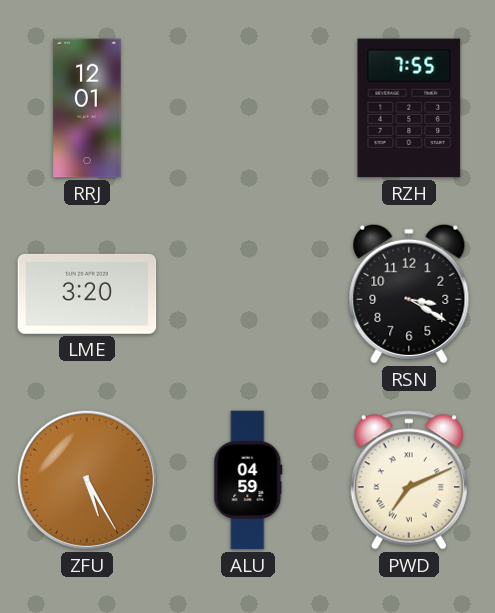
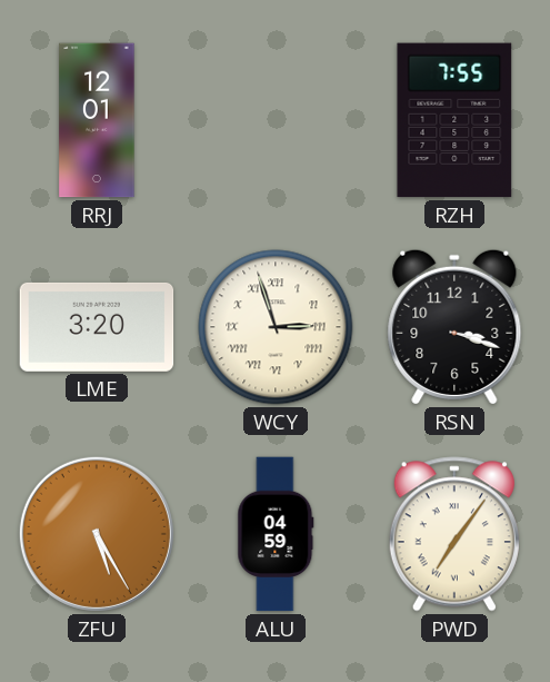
WCY: none -> 2:57 (276, 327)
RSN: 3:20 -> 3:18 (454, 327)
PWD: 7:11 -> 7:06 (454, 534)
